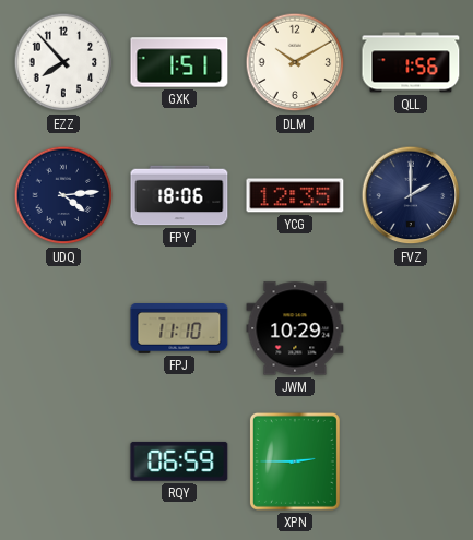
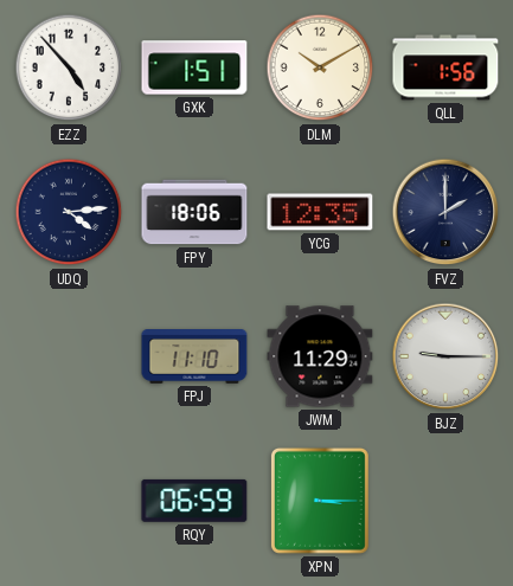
EZZ: 7:53 -> 4:53 (69, 67)
JWM: 10:29 -> 11:29 (320, 356)
BJZ: none -> 9:15 (445, 356)
XPN: 2:45 -> 3:15 (320, 501)
